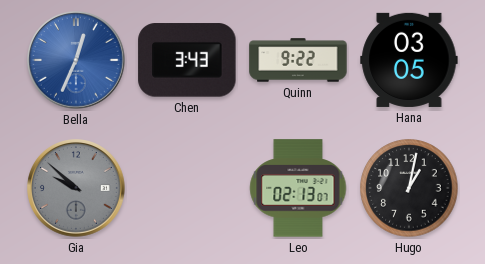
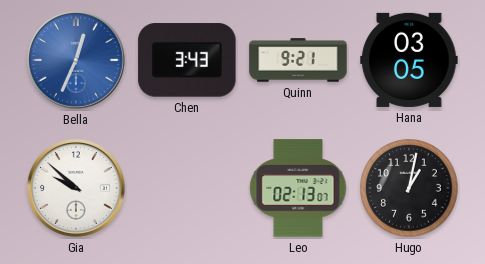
Quinn: 9:22 -> 9:21 (298, 60)
Gia dial: grey -> white (77, 189)
